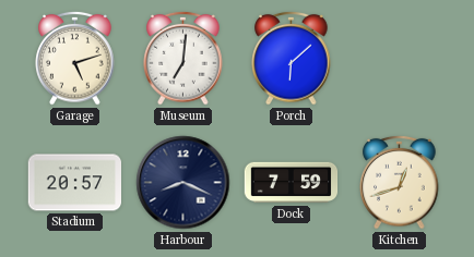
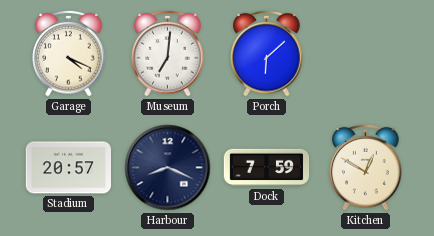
Garage: 5:12 -> 4:19 (69, 53)
Kitchen: 12:42 -> 12:50 (366, 167)
